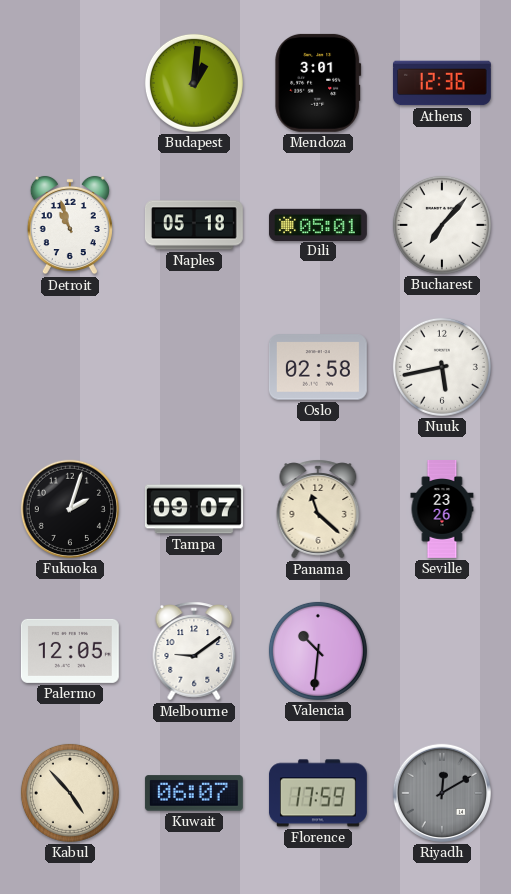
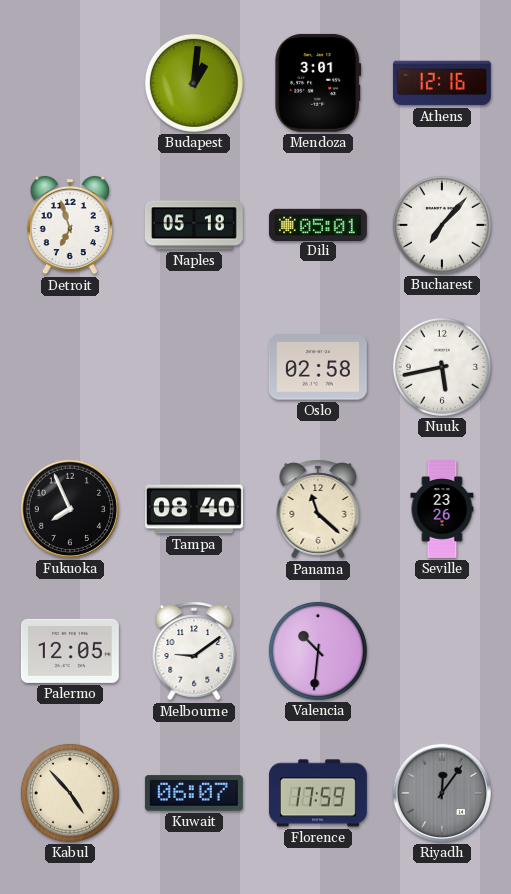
Athens: 12:36 -> 12:16 (442, 83)
Detroit: 10:57 -> 6:57 (70, 225)
Fukuoka: 2:03 -> 7:56 (70, 509)
Tampa: 09:07 -> 08:40 (194, 509)
Riyadh: 12:10 -> 12:06 (442, 793)
